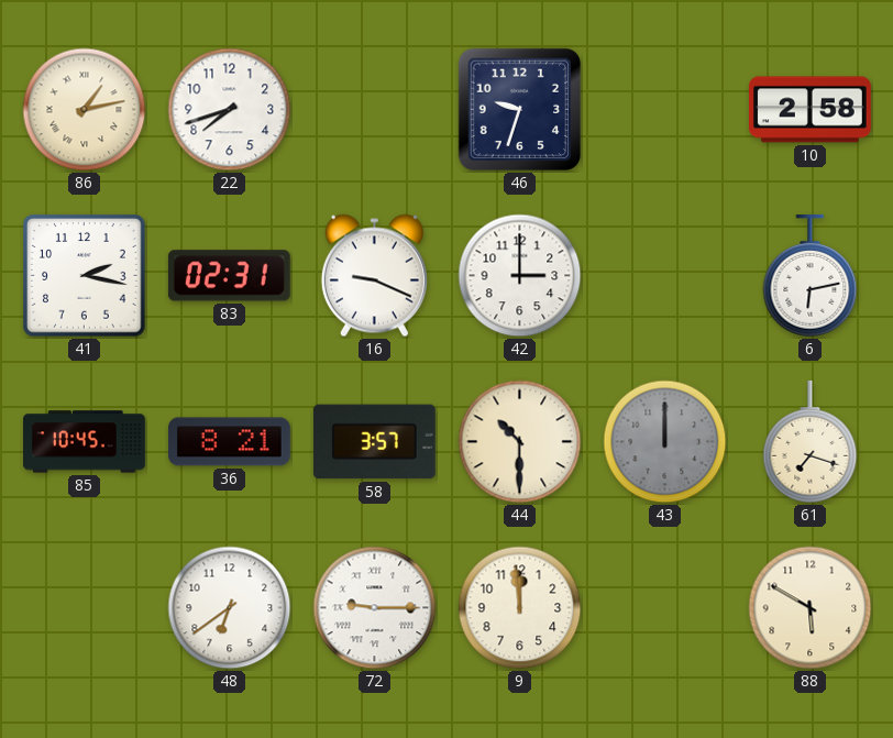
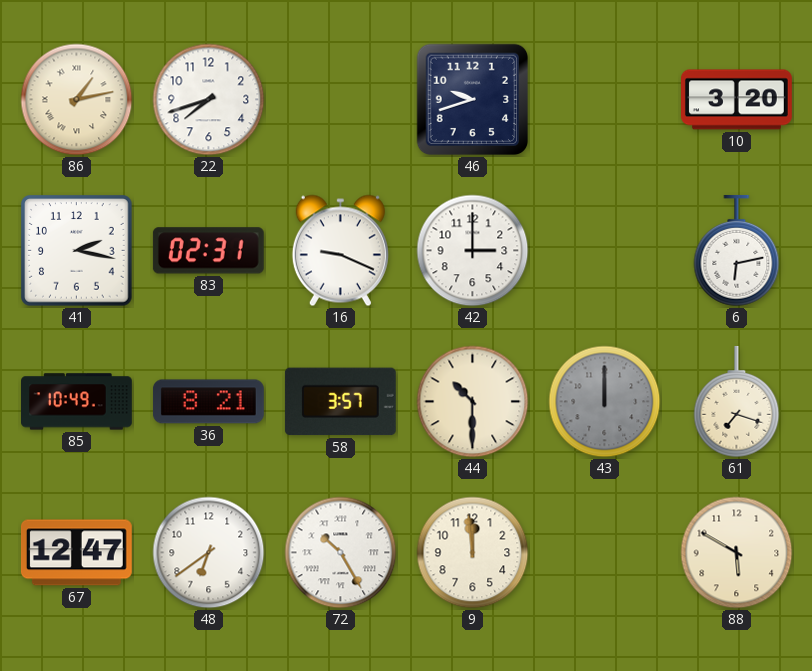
46: 9:33 -> 9:42 (473, 100)
10: 2:58 -> 3:20 (737, 100)
85: 10:45 -> 10:49 (77, 402)
67: none -> 12:47 (76, 553)
72: 9:15 -> 10:25 (341, 553)
